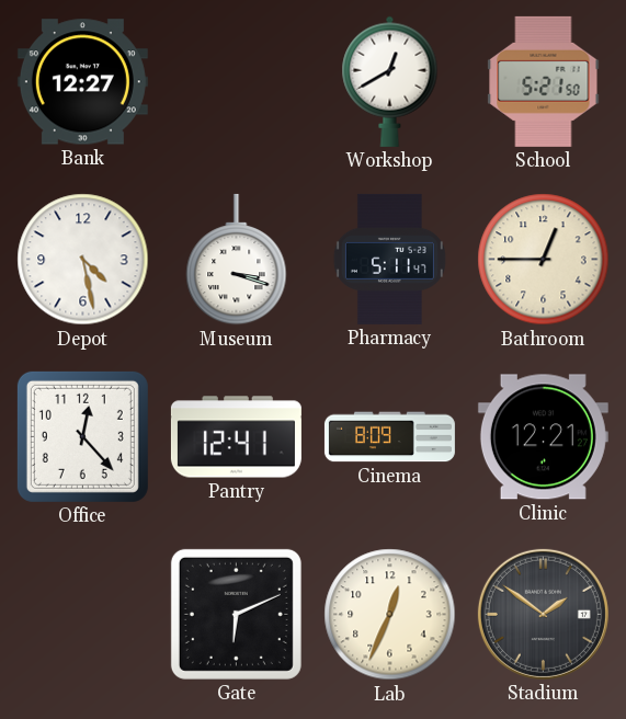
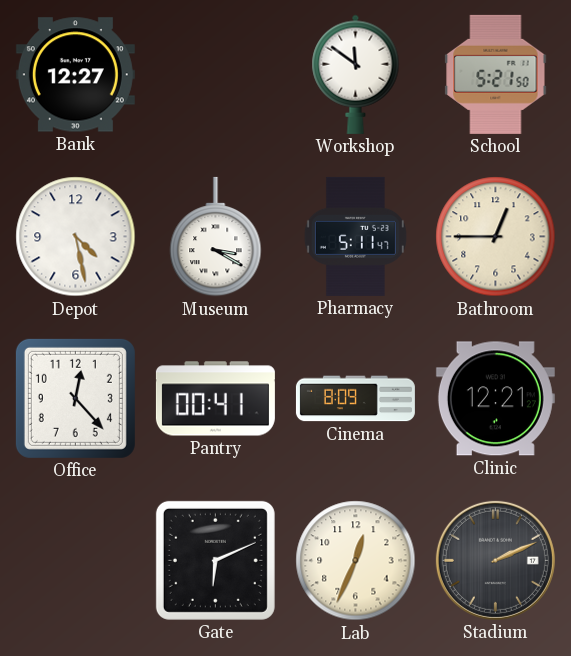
Workshop: 12:40 -> 11:51 (356, 74)
Museum: 3:18 -> 3:20 (216, 237)
Pantry: 12:41 -> 00:41 (215, 399)
Stadium: 1:51 -> 2:11 (495, 560)
